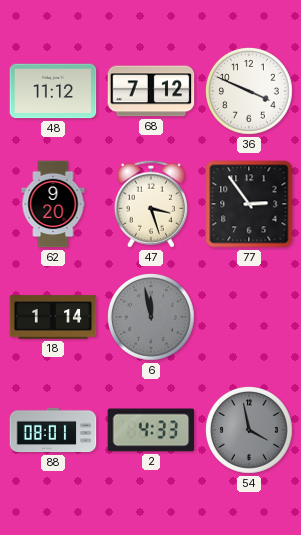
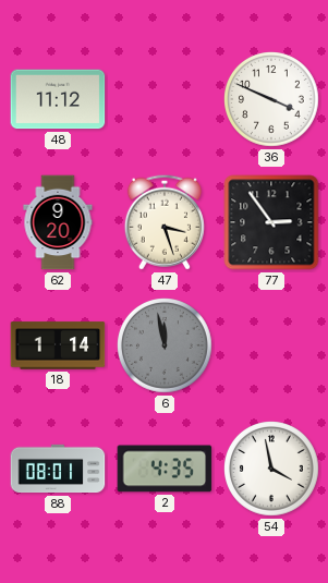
68: 7:12 -> none (151, 91)
2: 4:33 -> 4:35 (165, 469)
54 dial: grey -> white (272, 470)
